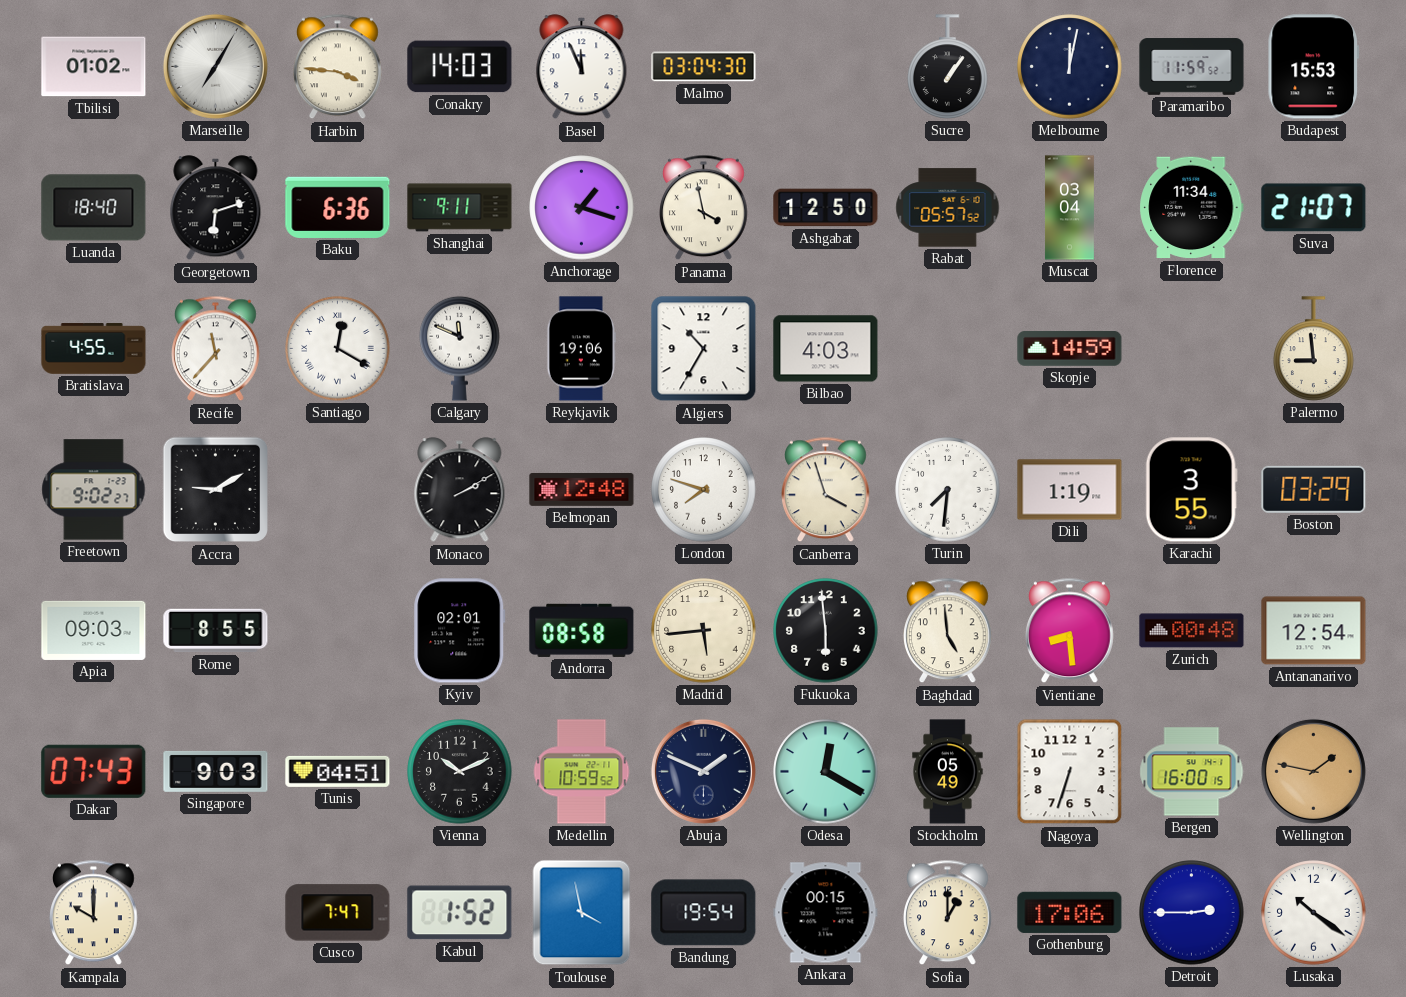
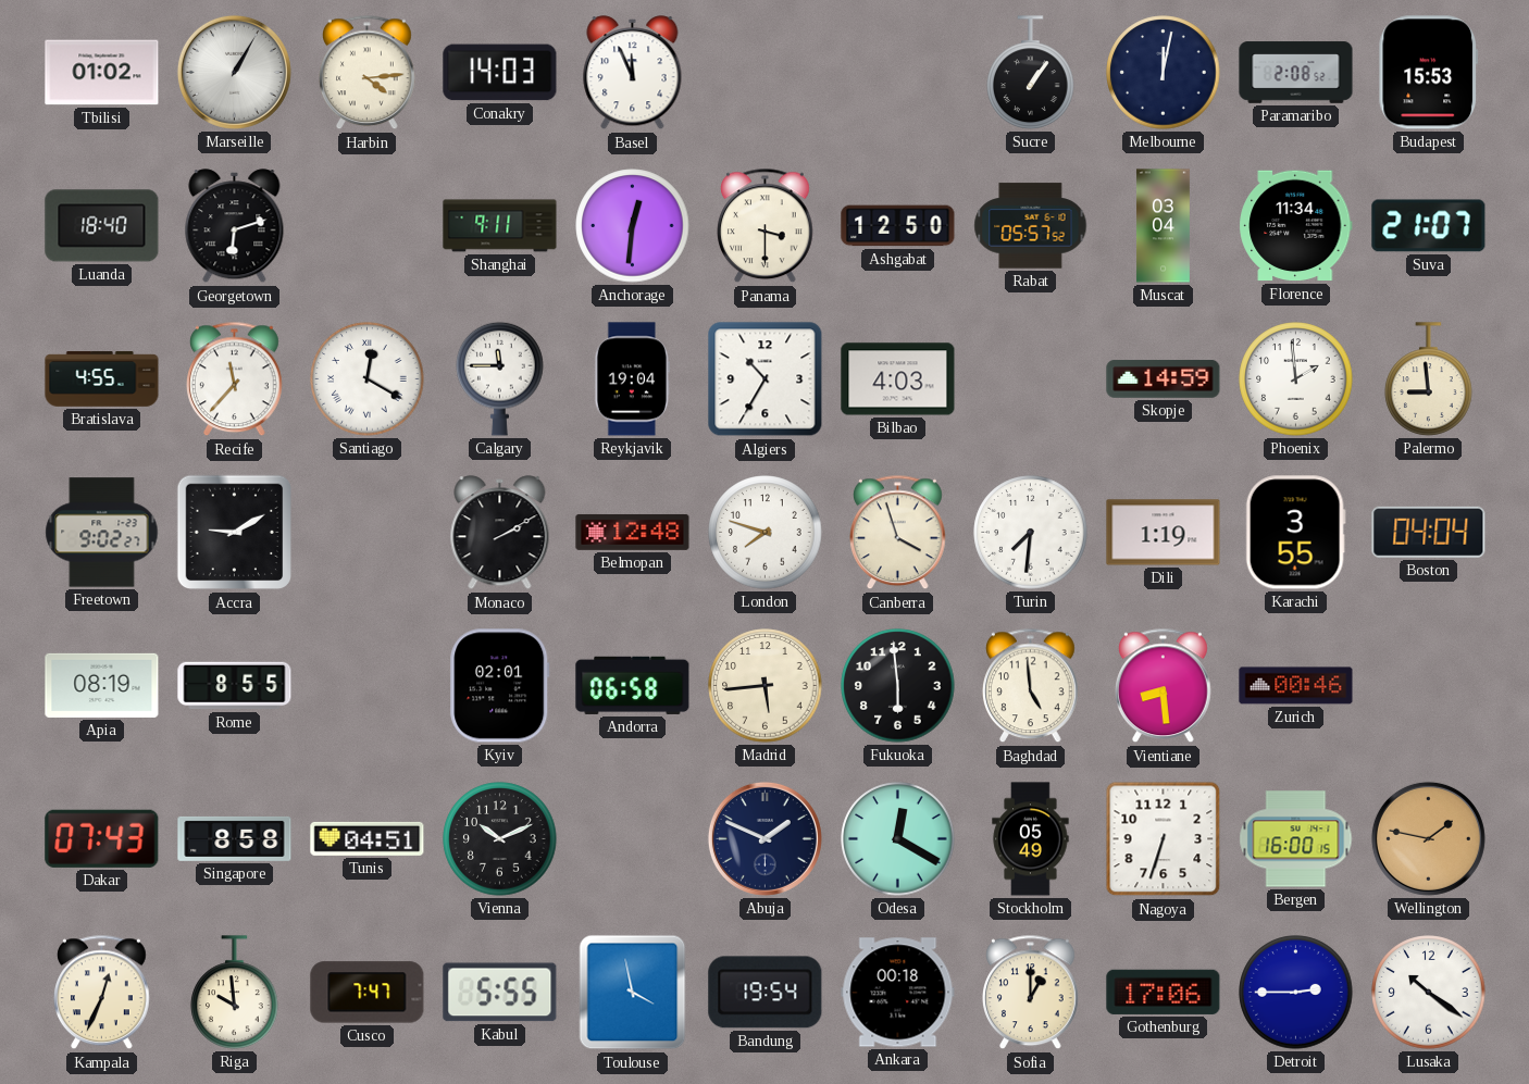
Marseille: 7:05 -> 1:05 (234, 72)
Harbin: 3:46 -> 4:14 (368, 73)
Malmo: 03:04 -> none (704, 67)
Paramaribo: 11:59 -> 2:08 (1296, 73)
Baku: 6:36 -> none (338, 207)
Anchorage: 1:18 -> 12:31 (633, 226)
Panama: 3:58 -> 3:30 (766, 226)
Calgary: 11:49 -> 11:45 (500, 378)
Reykjavik: 19:06 -> 19:04 (632, 379)
Phoenix: none -> 1:59 (1296, 379)
Boston: 03:29 -> 04:04 (1429, 532)
Apia: 09:03 -> 08:19 (102, 685)
Andorra: 08:58 -> 06:58 (633, 685)
Zurich: 00:48 -> 00:46 (1296, 686)
Antananarivo: 12:54 -> none (1314, 631)
Singapore: 9:03 -> 8:58 (235, 838)
Medellin: 10:59 -> none (582, 772)
Kampala: 10:00 -> 12:34 (102, 993)
Riga: none -> 9:59 (235, 993)
Kabul: 1:52 -> 5:55 (500, 993)
Ankara: 00:15 -> 00:18 (898, 993)
